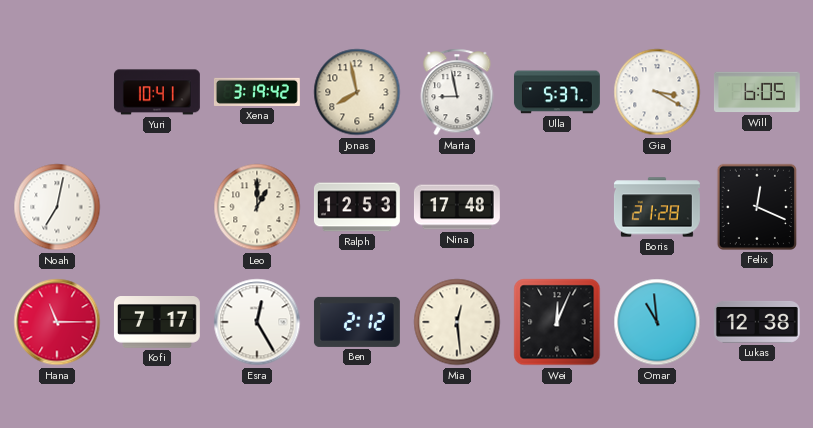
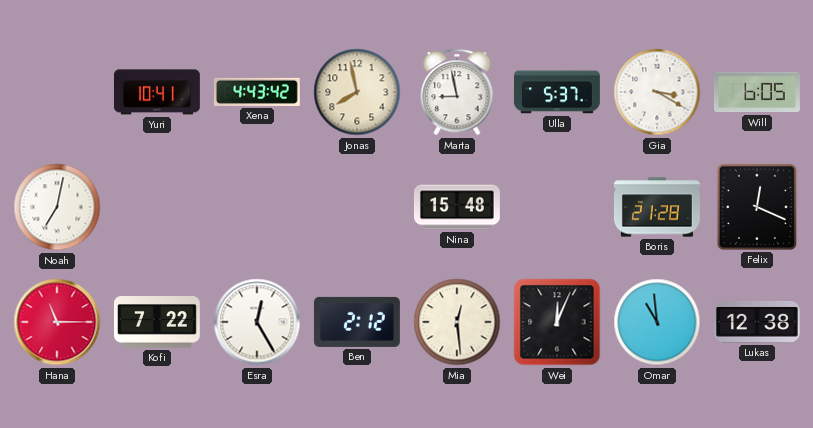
Xena: 3:19 -> 4:43 (257, 92)
Leo: 1:00 -> none (257, 207)
Ralph: 12:53 -> none (357, 207)
Nina: 17:48 -> 15:48 (457, 207)
Kofi: 7:17 -> 7:22 (157, 322)
